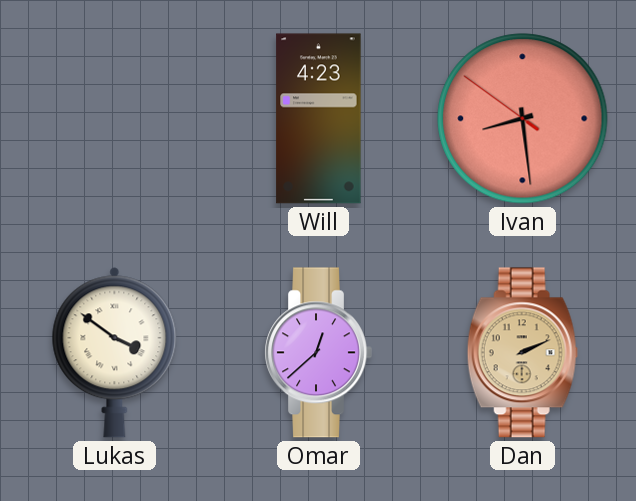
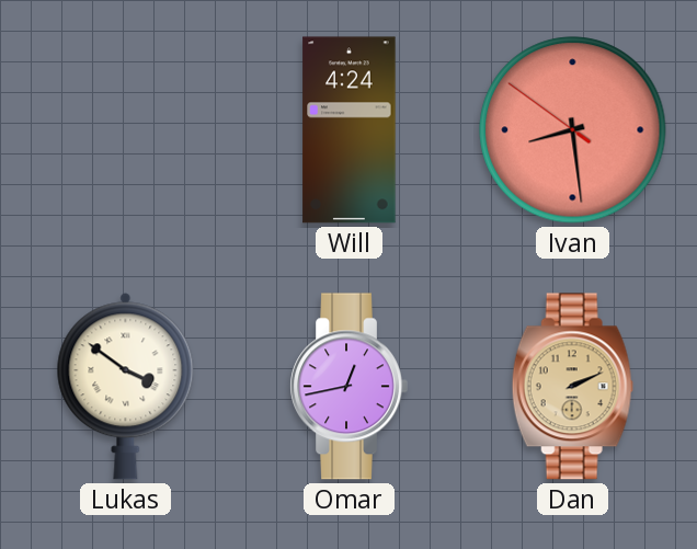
Will: 4:23 -> 4:24 (350, 130)
Omar: 12:38 -> 12:43 (348, 387)
